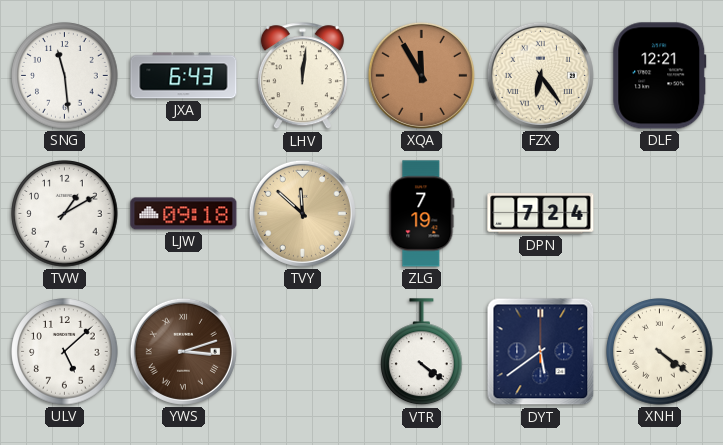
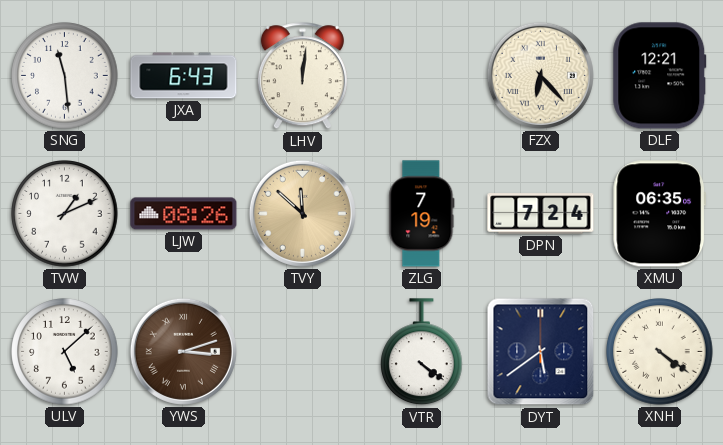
XQA: 11:55 -> none (421, 75)
FZX: 6:24 -> 6:23 (540, 75)
TVW: 1:10 -> 1:11 (65, 214)
LJW: 09:18 -> 08:26 (184, 214)
XMU: none -> 06:35 (659, 214)
